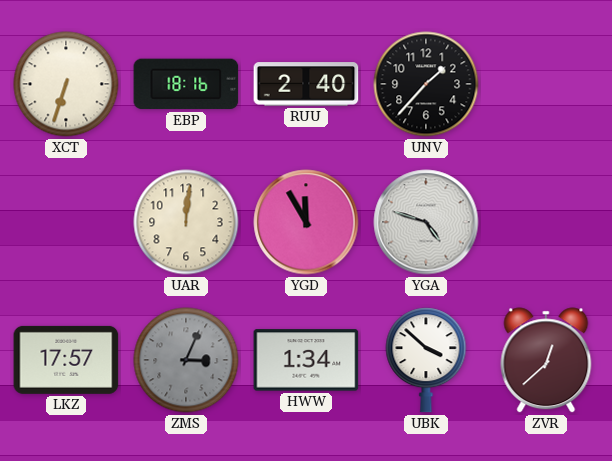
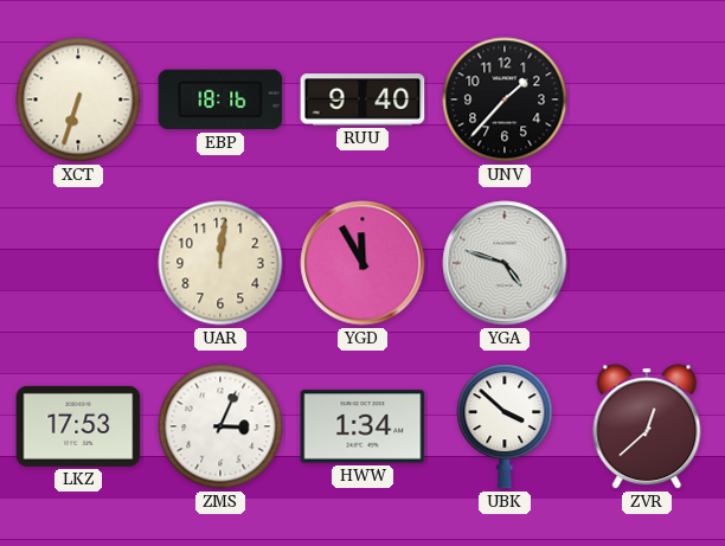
RUU: 2:40 -> 9:40 (362, 99)
LKZ: 17:57 -> 17:53 (78, 426)
ZMS dial: grey -> white (220, 426)
